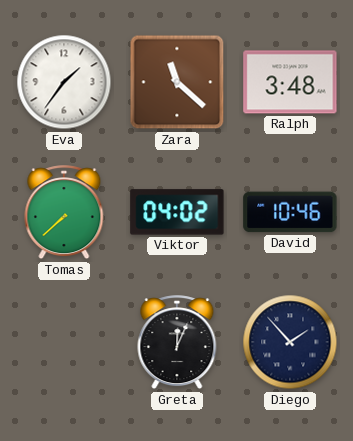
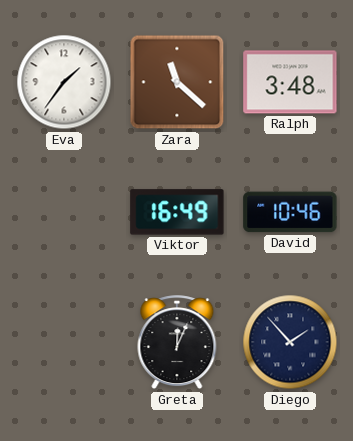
Tomas: 7:38 -> none (64, 213)
Viktor: 04:02 -> 16:49 (177, 212)
